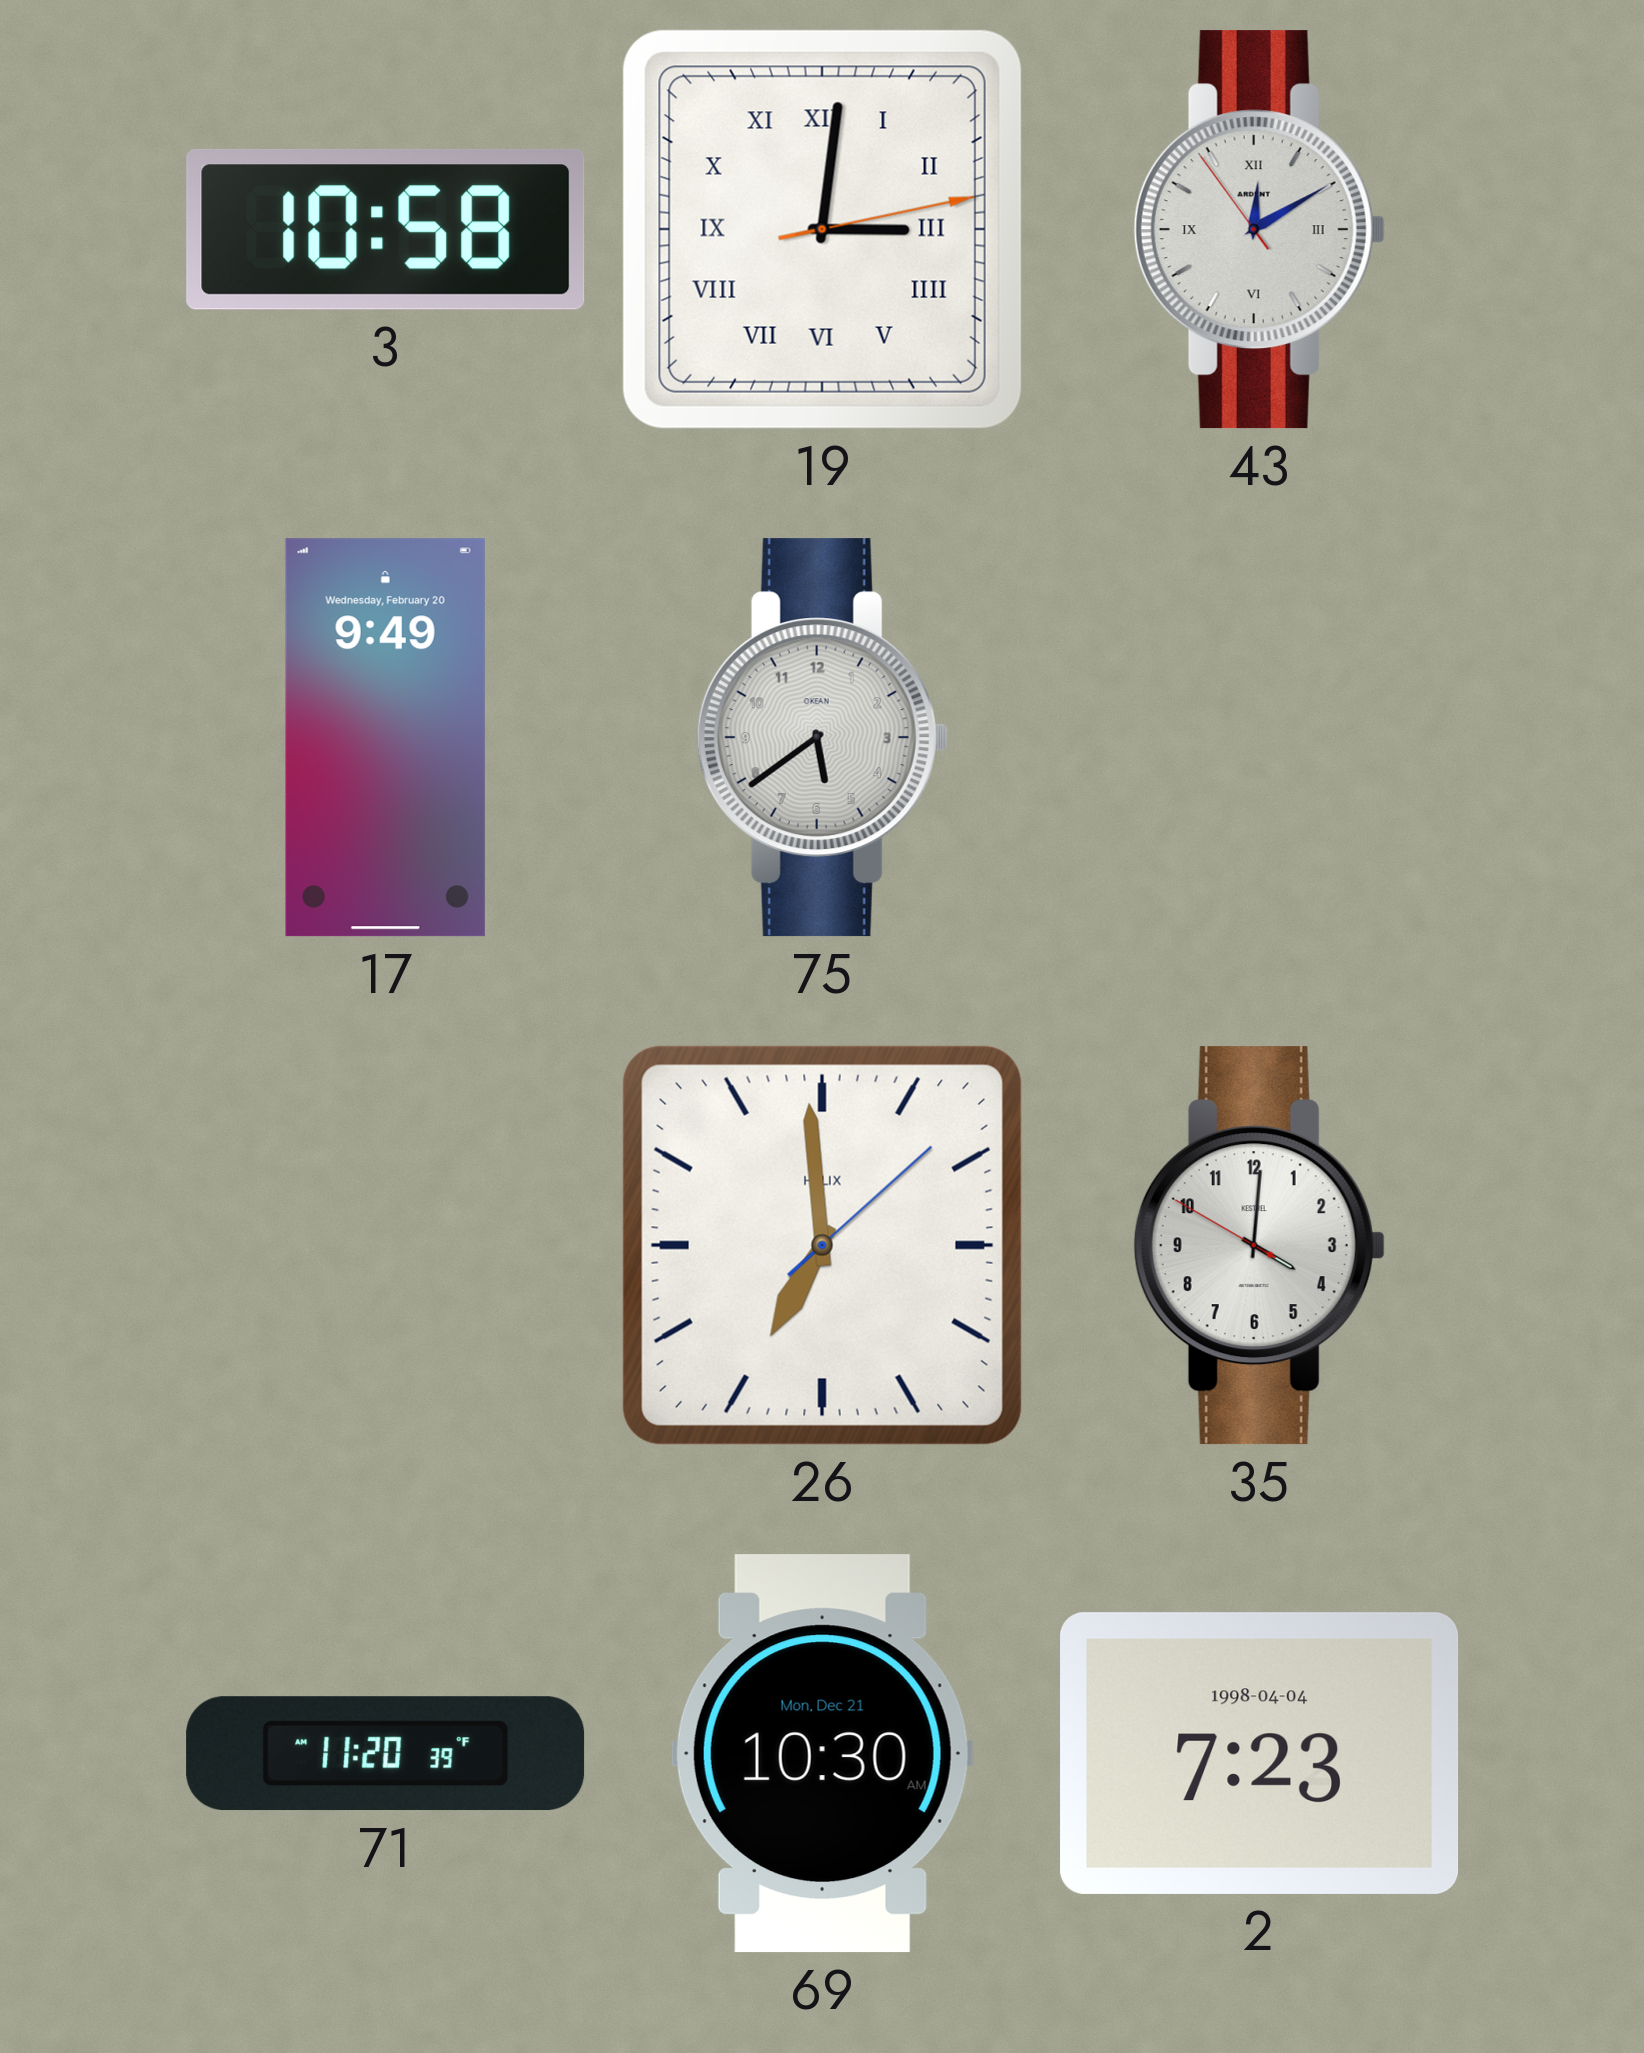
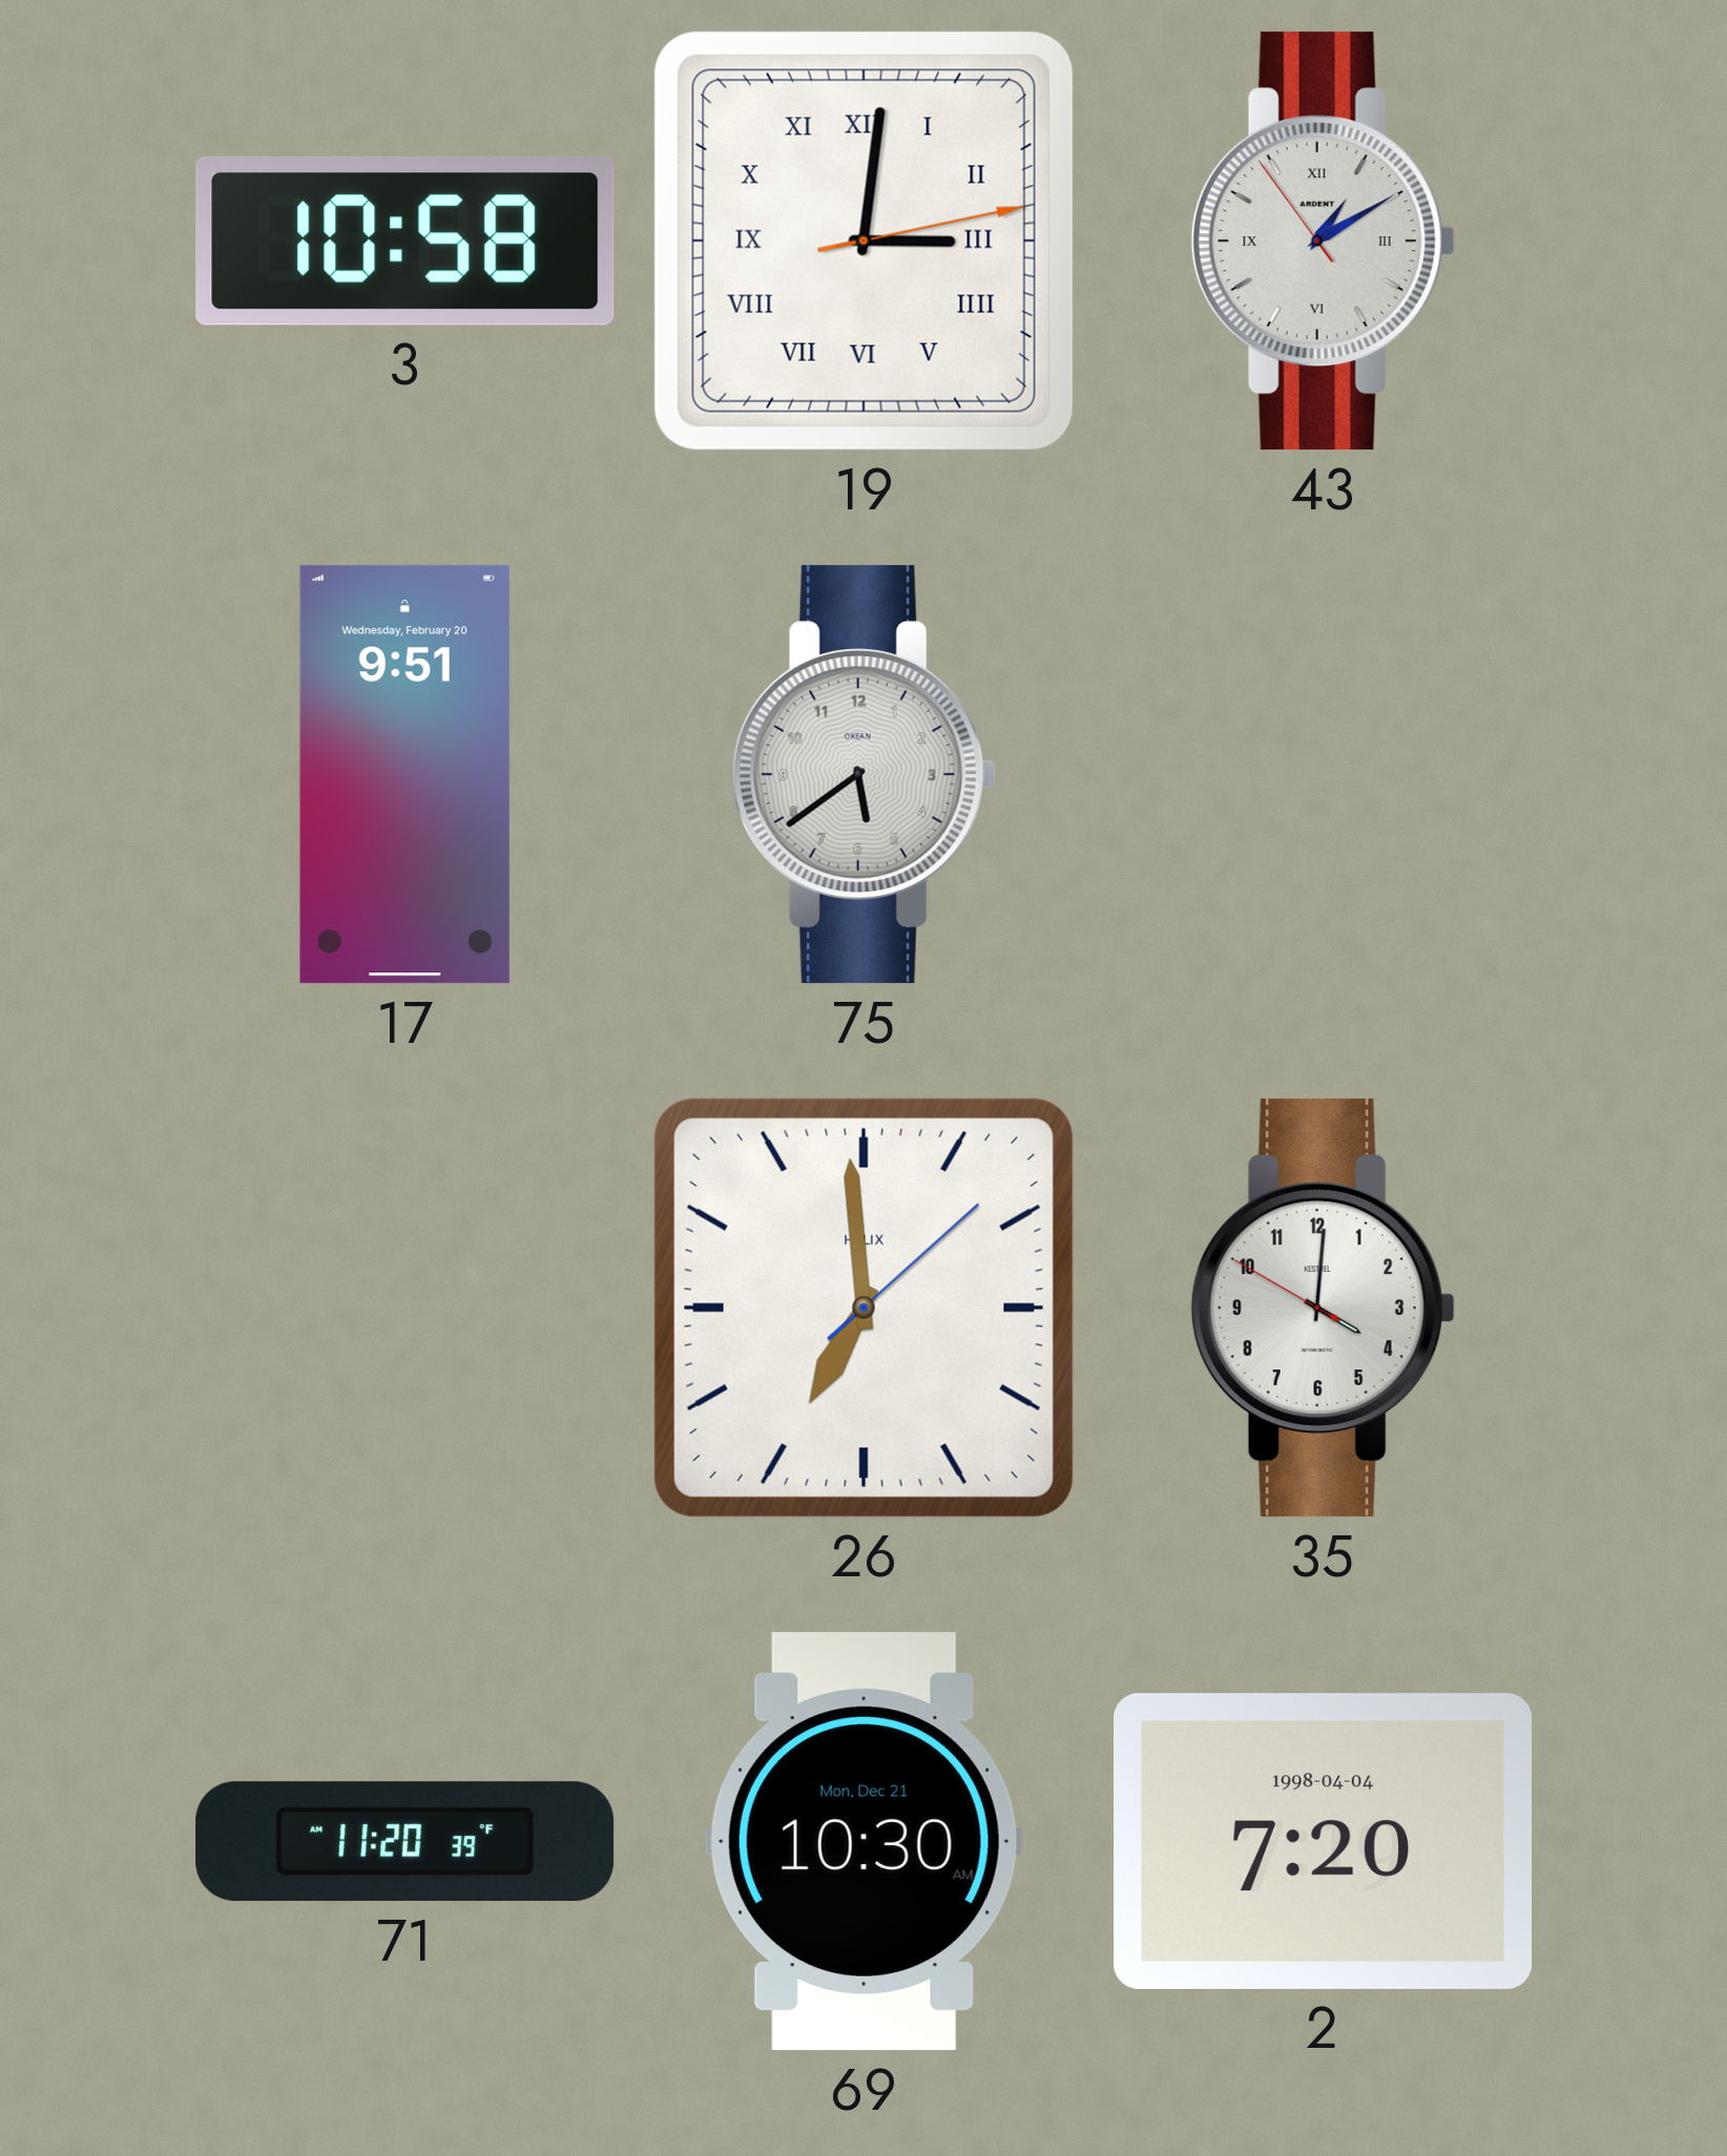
43: 12:09 -> 1:09 (1323, 242)
17: 9:49 -> 9:51 (404, 775)
2: 7:23 -> 7:20 (1324, 1841)
